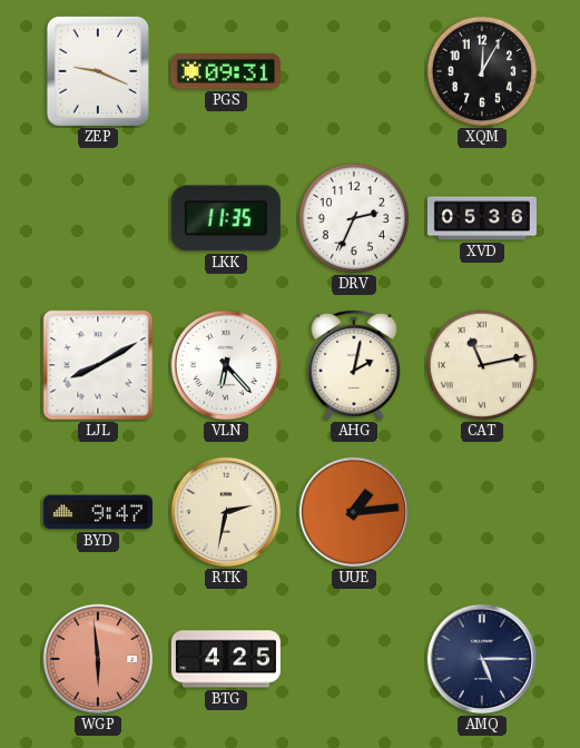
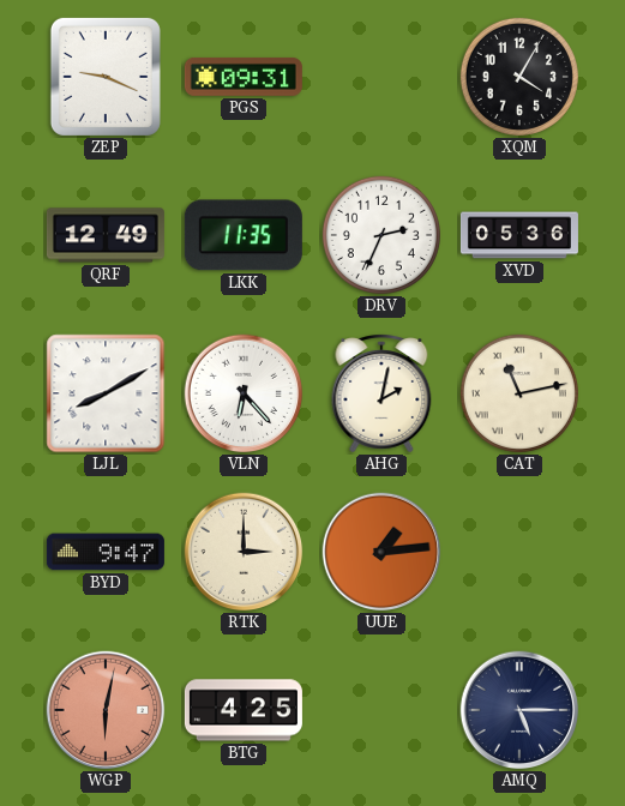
XQM: 12:05 -> 4:05 (519, 77)
QRF: none -> 12:49 (106, 235)
RTK: 2:32 -> 3:00 (244, 552)
WGP: 5:59 -> 6:02 (106, 710)
